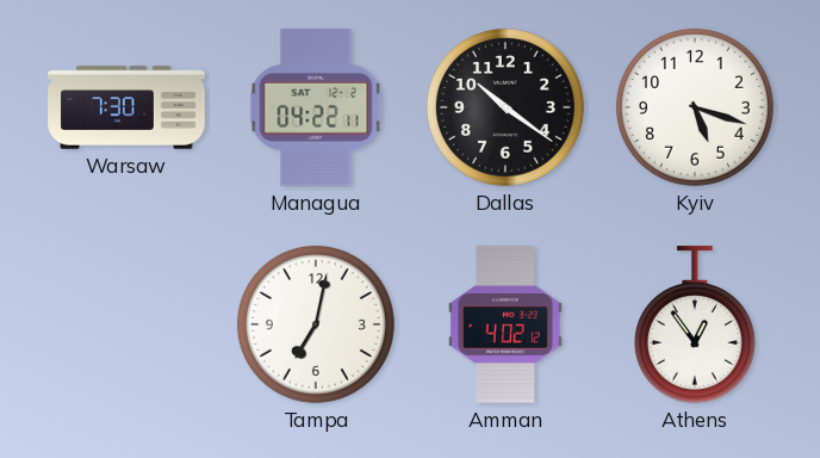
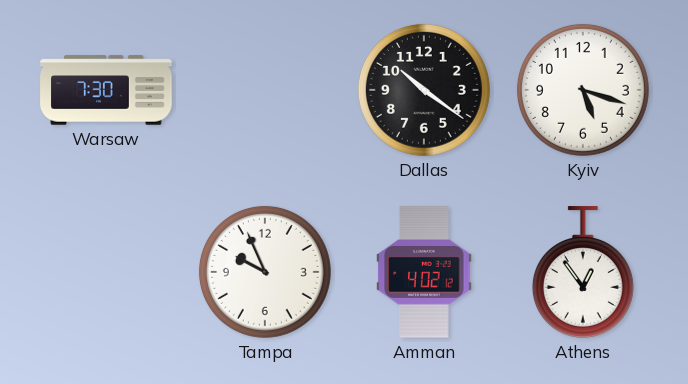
Managua: 04:22 -> none (316, 107)
Tampa: 7:02 -> 9:56 (265, 272)
